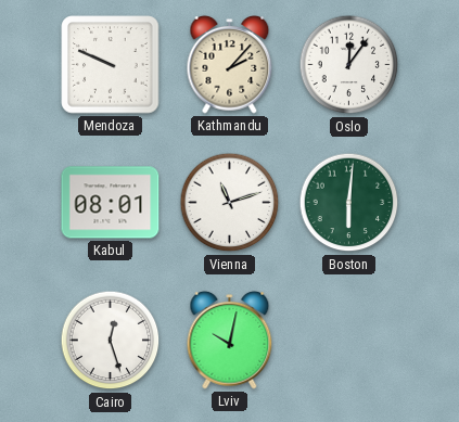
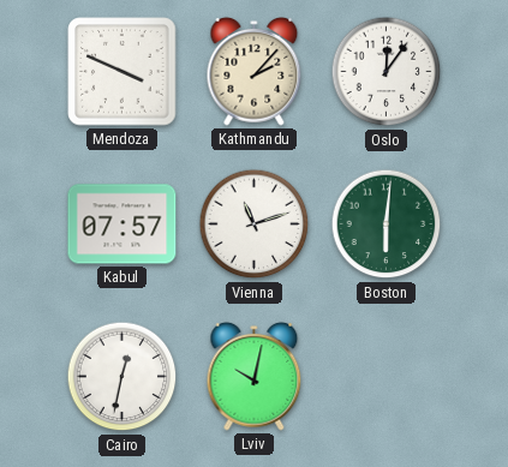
Mendoza: 9:49 -> 3:49 (122, 72)
Kabul: 08:01 -> 07:57 (122, 224)
Cairo: 12:27 -> 12:32 (122, 377)
